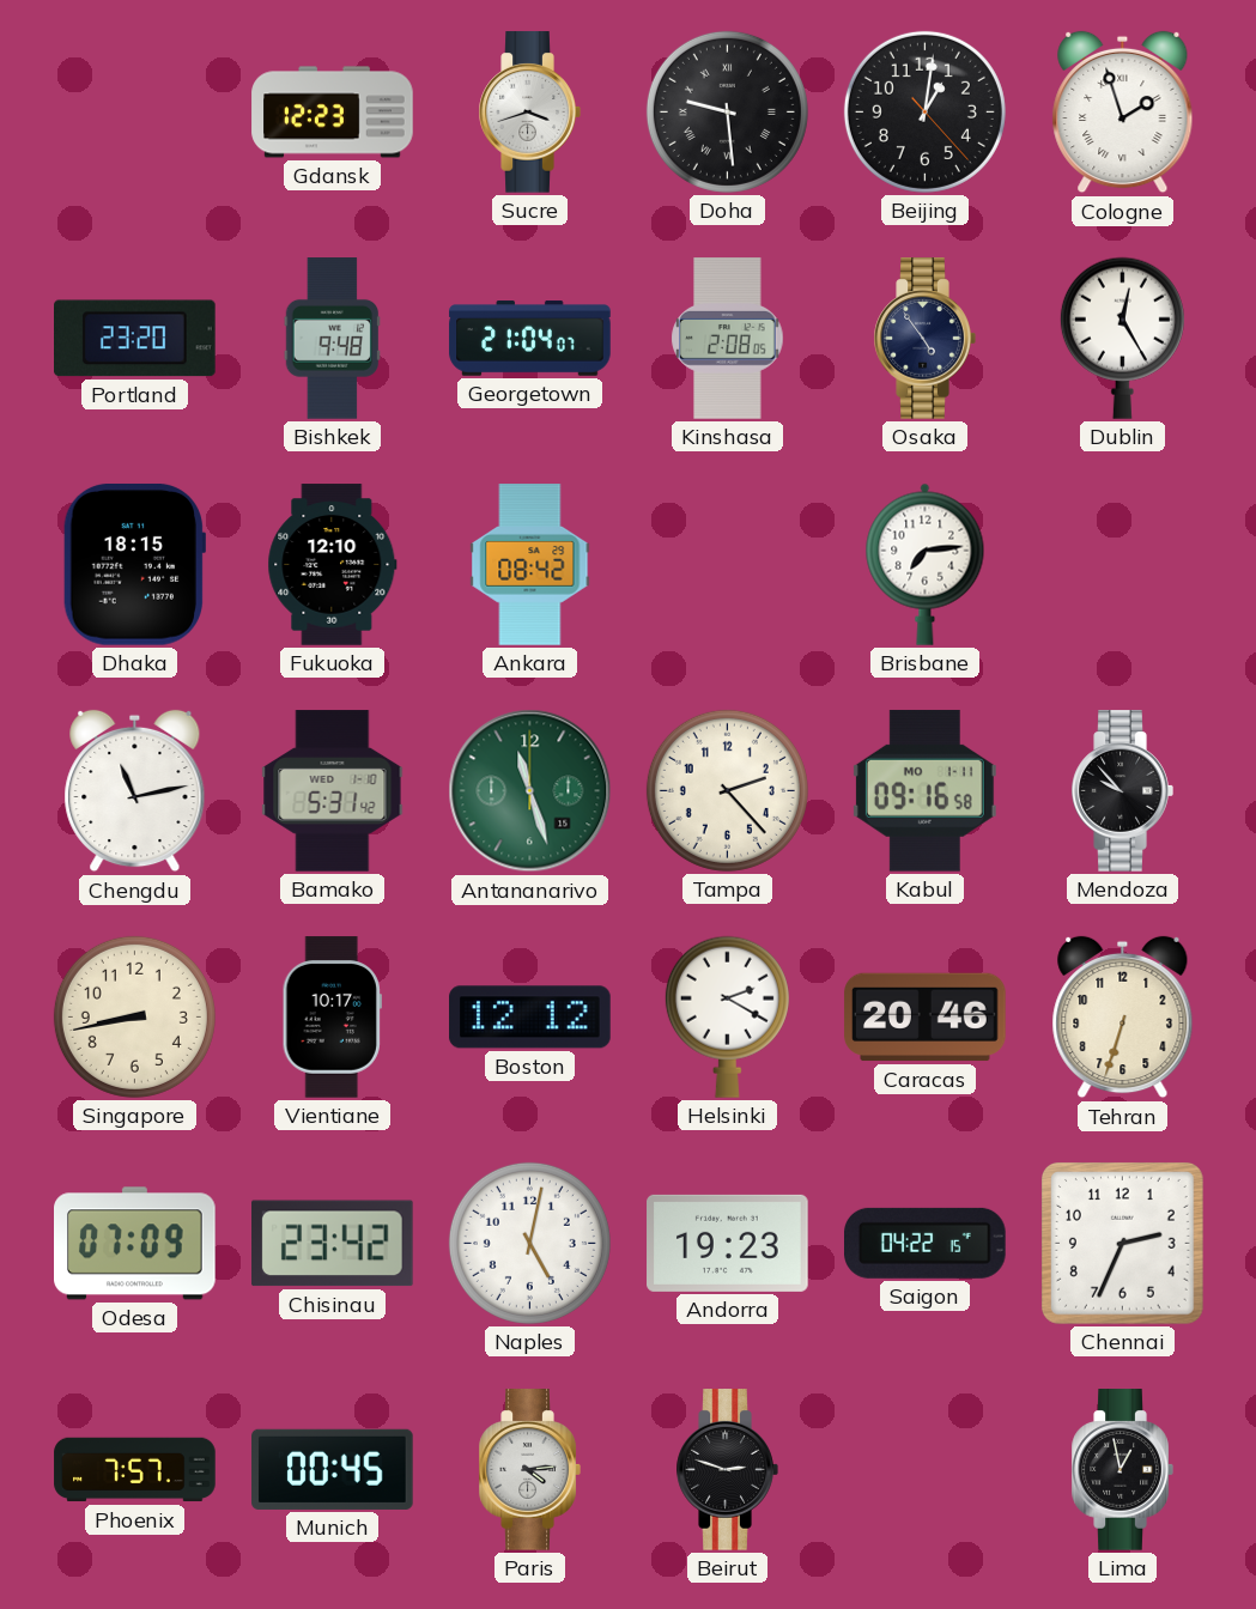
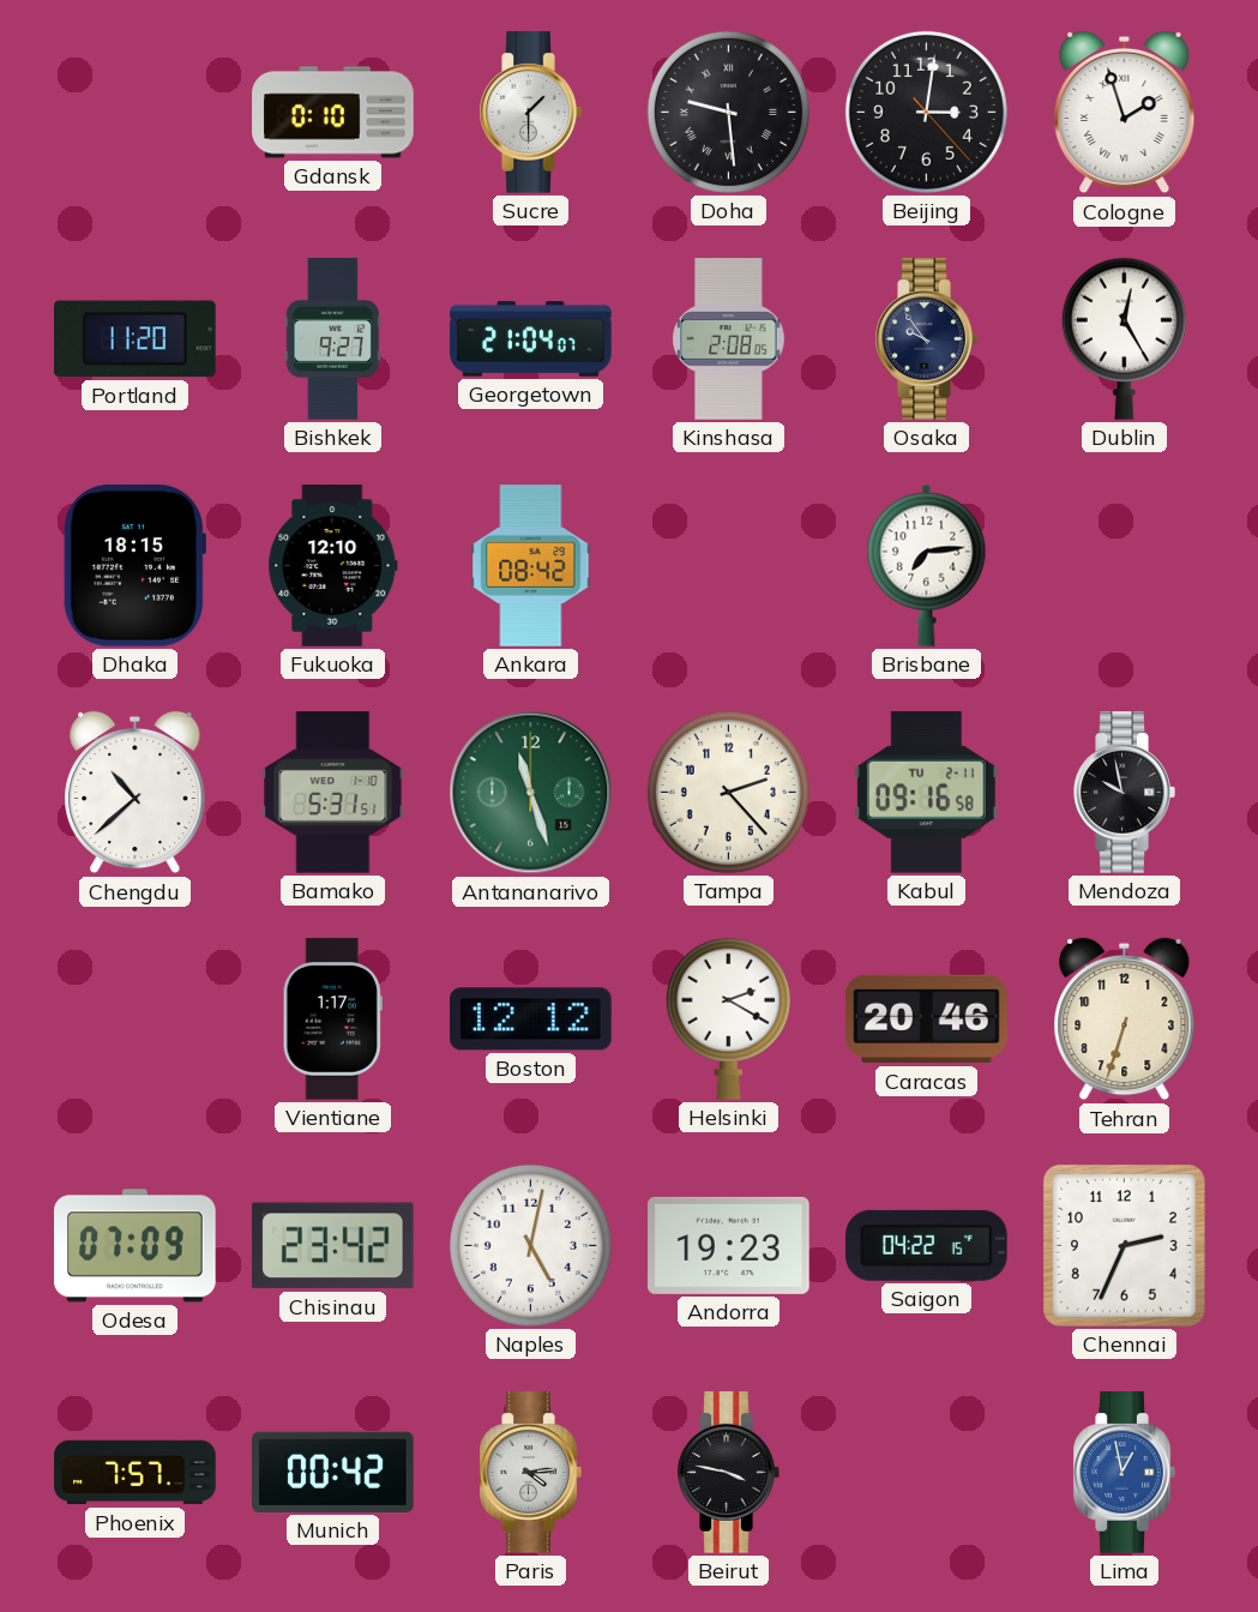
Gdansk: 12:23 -> 0:10 (333, 113)
Sucre: 3:42 -> 1:30 (530, 113)
Beijing: 1:01 -> 3:01 (926, 112)
Portland: 23:20 -> 11:20 (136, 339)
Bishkek: 9:48 -> 9:27 (332, 339)
Osaka: 4:54 -> 9:54 (926, 339)
Chengdu: 11:13 -> 10:38 (136, 793)
Bamako: 5:31:42 -> 5:31:51 (333, 793)
Kabul date: MO 1-11 -> TU 2-11 (926, 793)
Mendoza: 9:53 -> 9:58 (1124, 793)
Singapore: 8:43 -> none (134, 1016)
Vientiane: 10:17 -> 1:17 (332, 1019)
Munich: 00:45 -> 00:42 (333, 1472)
Beirut: 2:48 -> 3:47 (728, 1473)
Lima dial: black -> blue (1124, 1473)
